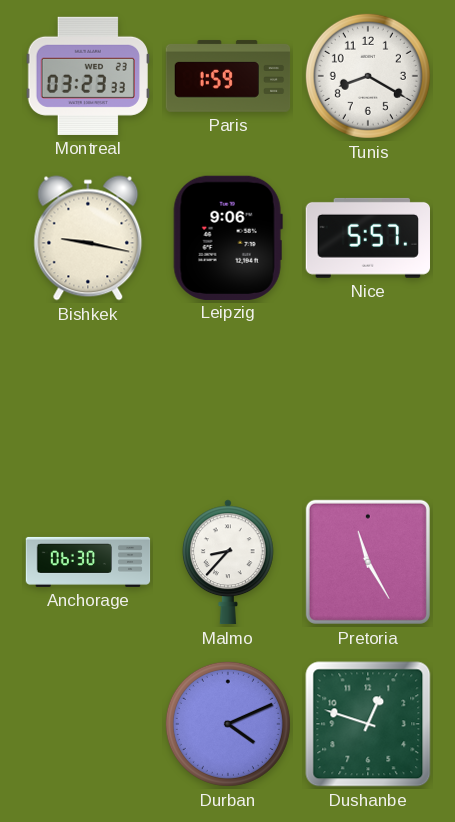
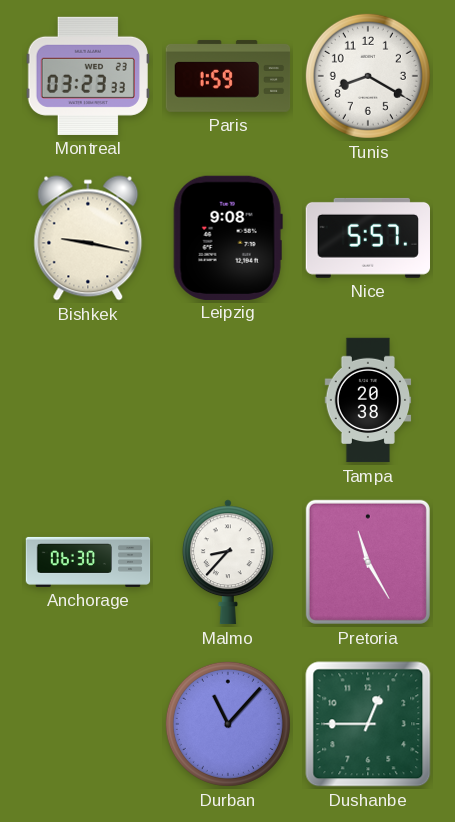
Leipzig: 9:06 -> 9:08 (228, 237)
Tampa: none -> 20:38 (368, 400)
Durban: 4:11 -> 11:07 (228, 724)
Dushanbe: 12:48 -> 12:45 (368, 724)
